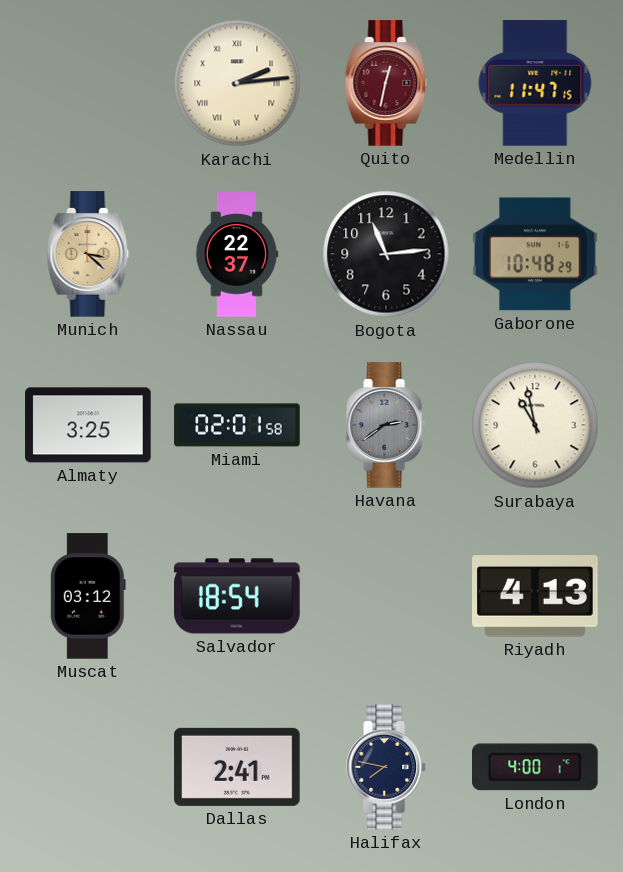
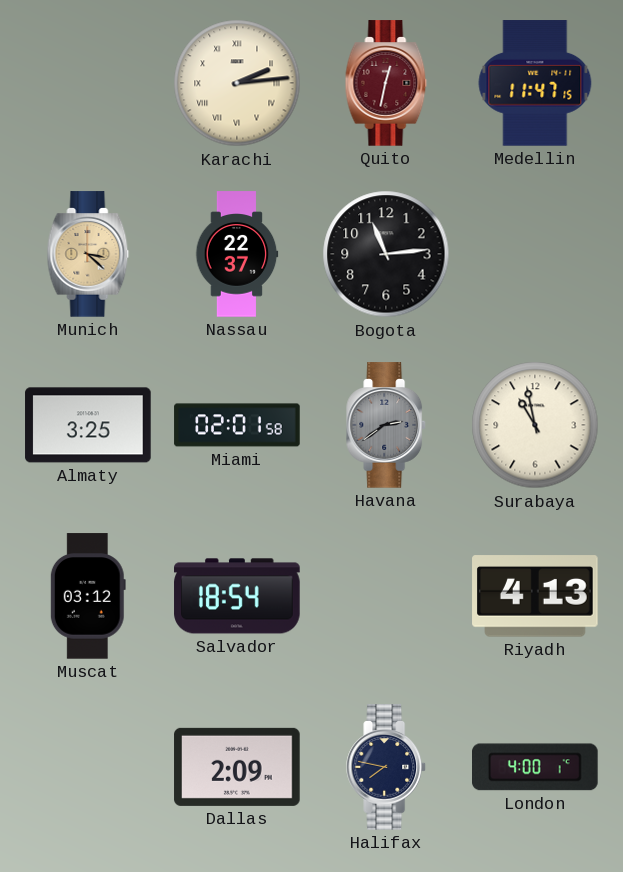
Gaborone: 10:48 -> none (535, 254)
Dallas: 2:41 -> 2:09 (237, 767)
